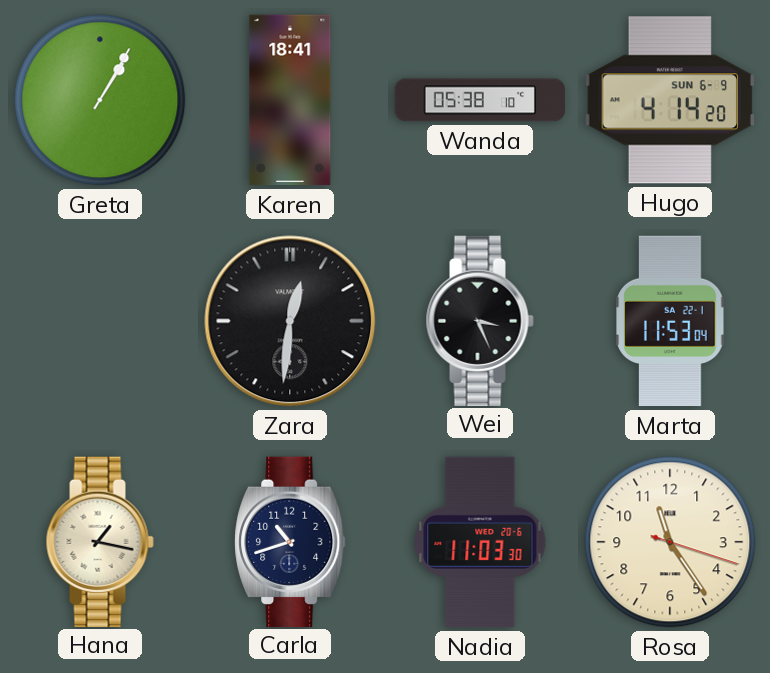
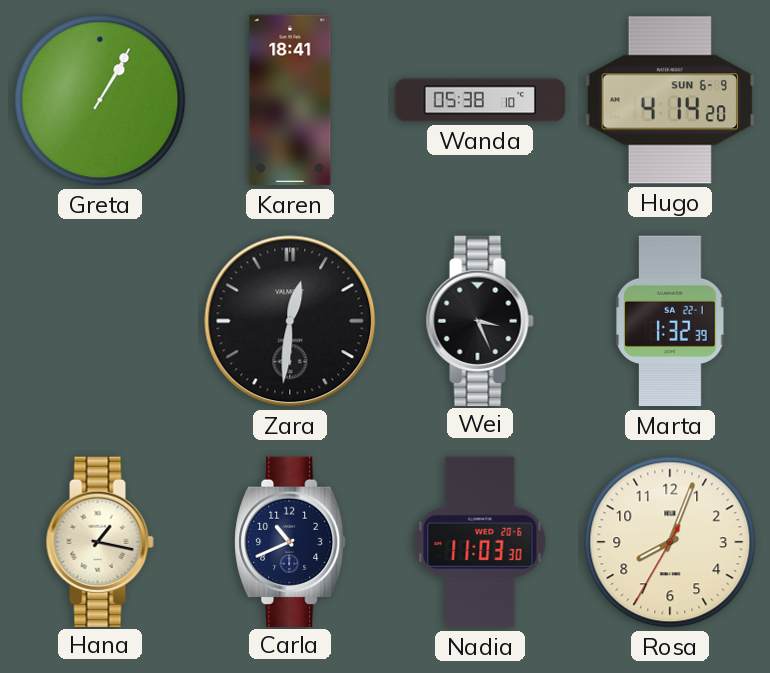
Marta: 11:53 -> 1:32 (670, 321)
Carla: 10:42 -> 10:41 (290, 541)
Rosa: 11:24 -> 8:03 (670, 542)
